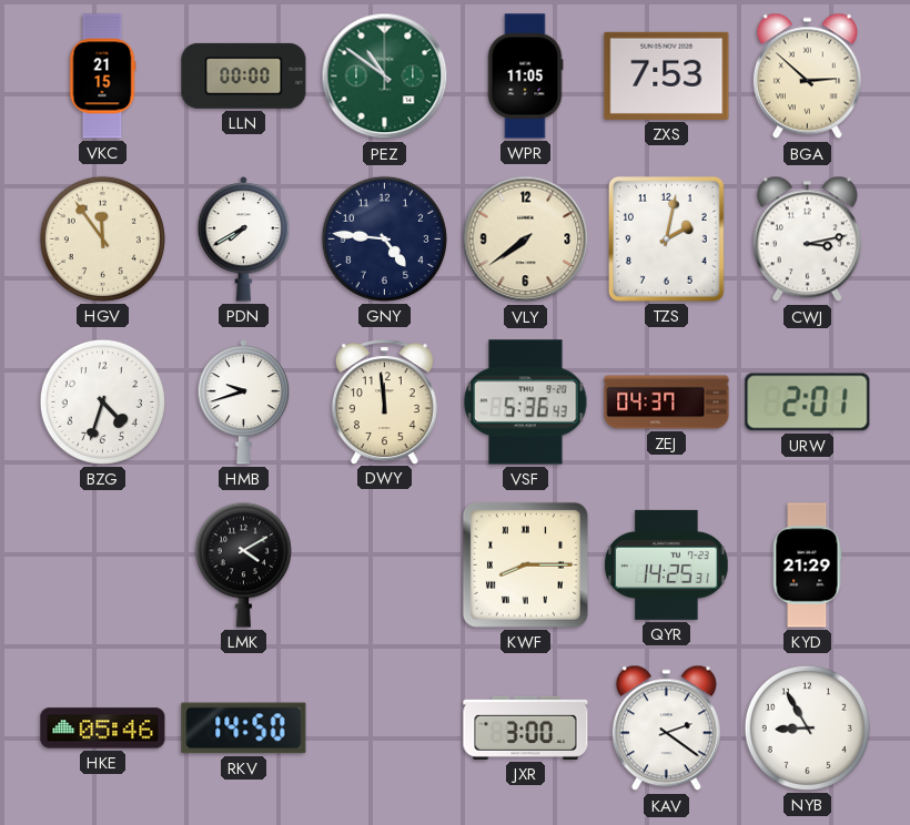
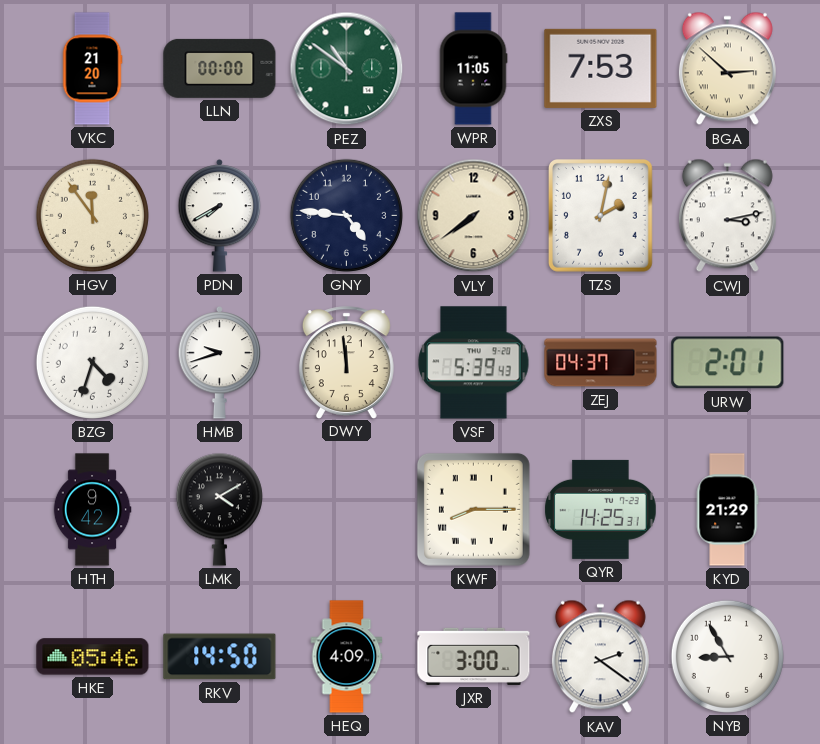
VKC: 21:15 -> 21:20 (92, 69)
VSF: 5:36 -> 5:39 (474, 363)
HTH: none -> 9:42 (92, 510)
HEQ: none -> 4:09 (347, 657)
